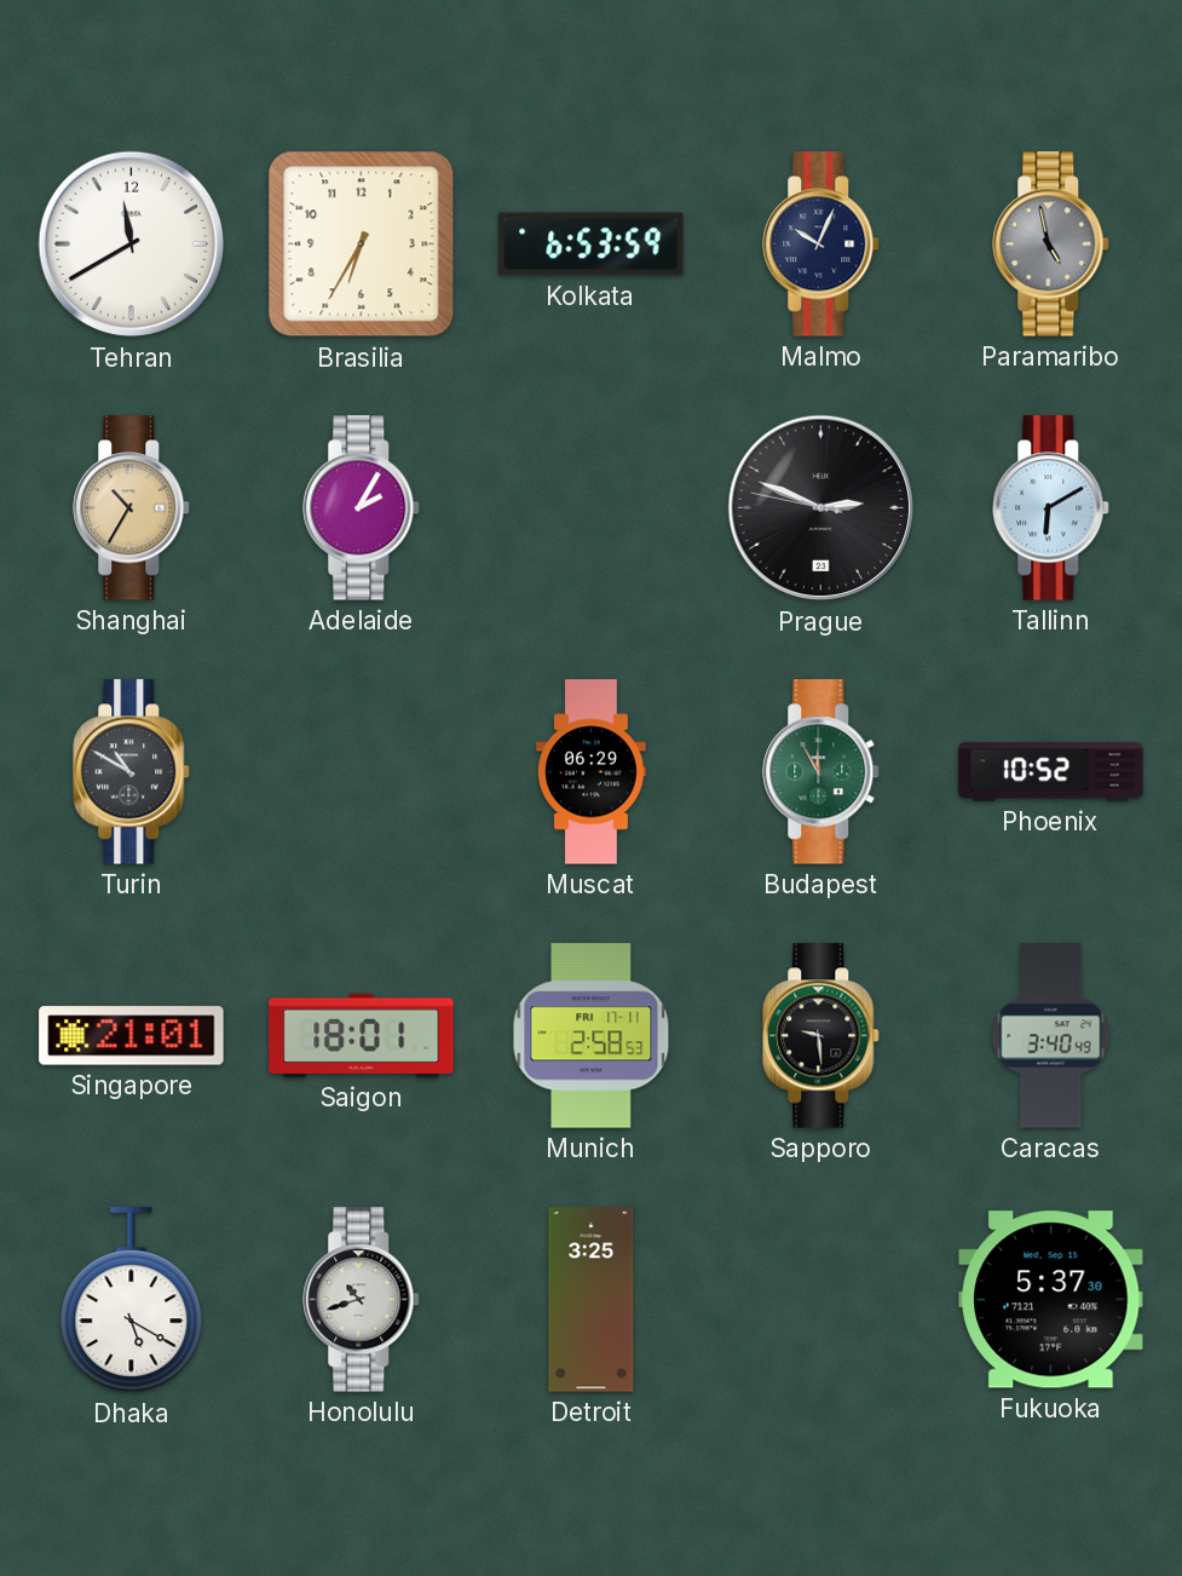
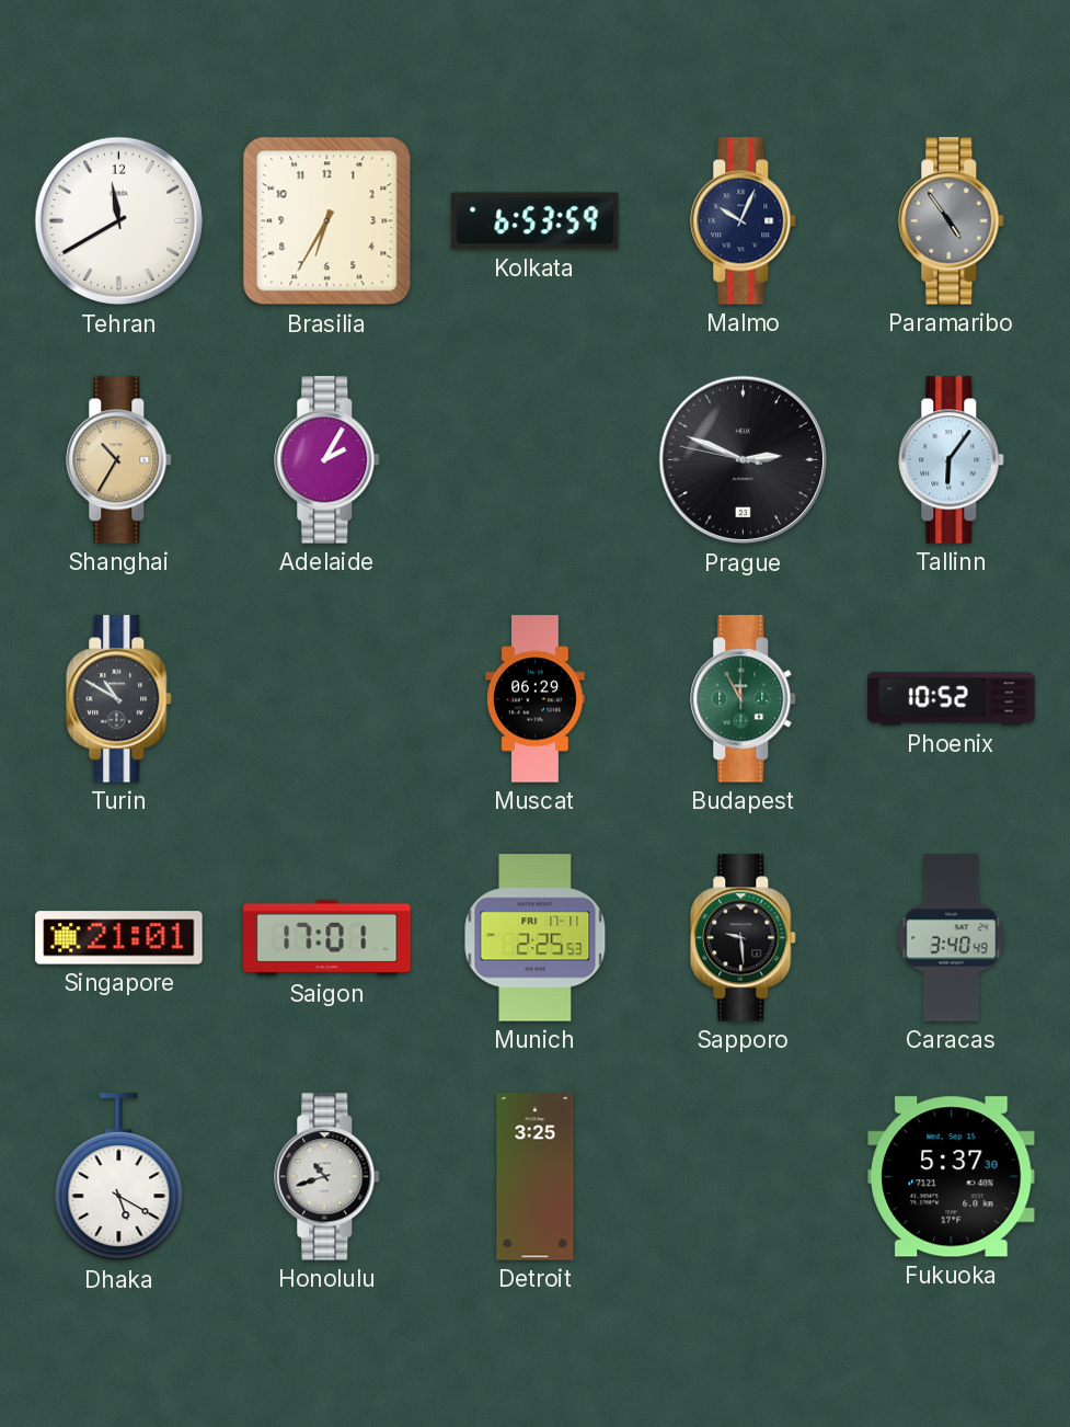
Paramaribo: 4:58 -> 4:54 (952, 221)
Tallinn: 6:10 -> 6:06 (952, 460)
Saigon: 18:01 -> 17:01 (327, 937)
Munich: 2:58 -> 2:25 (536, 938)
